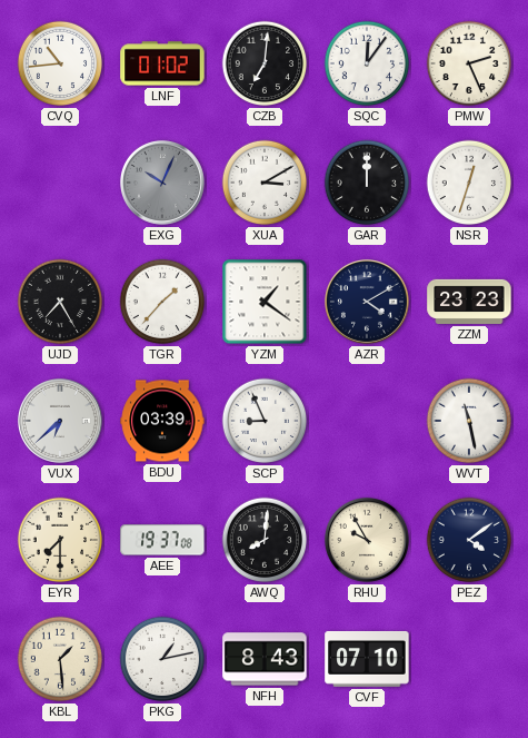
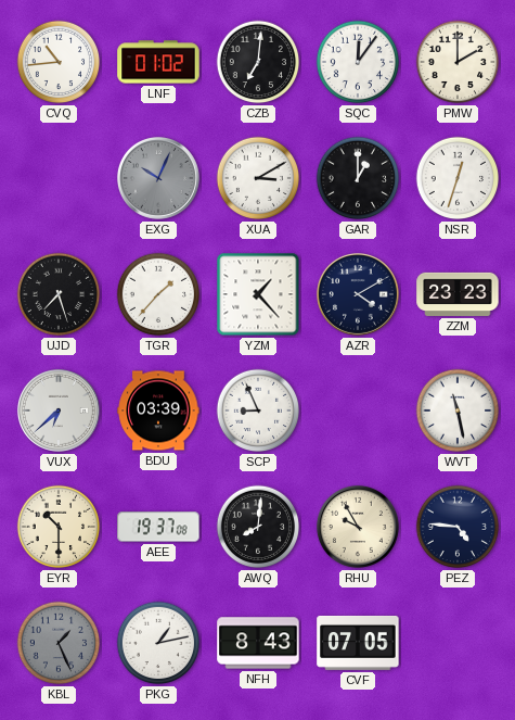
PMW: 2:26 -> 2:00 (458, 62)
GAR: 12:00 -> 1:00 (358, 178)
UJD: 7:25 -> 7:27 (59, 294)
YZM: 1:21 -> 1:23 (258, 294)
EYR: 7:30 -> 10:30 (59, 527)
PEZ: 4:09 -> 4:46 (458, 527)
KBL: 1:29 -> 1:26 (59, 643)
KBL dial: cream -> grey (59, 643)
CVF: 07:10 -> 07:05 (358, 643)
